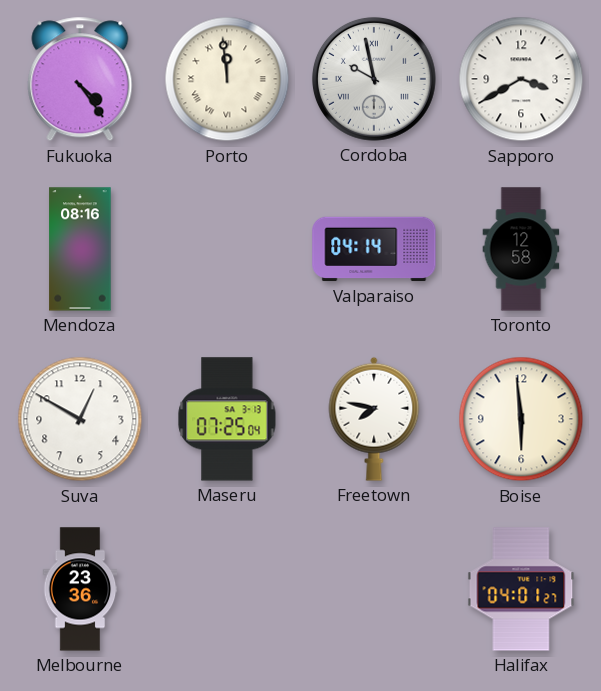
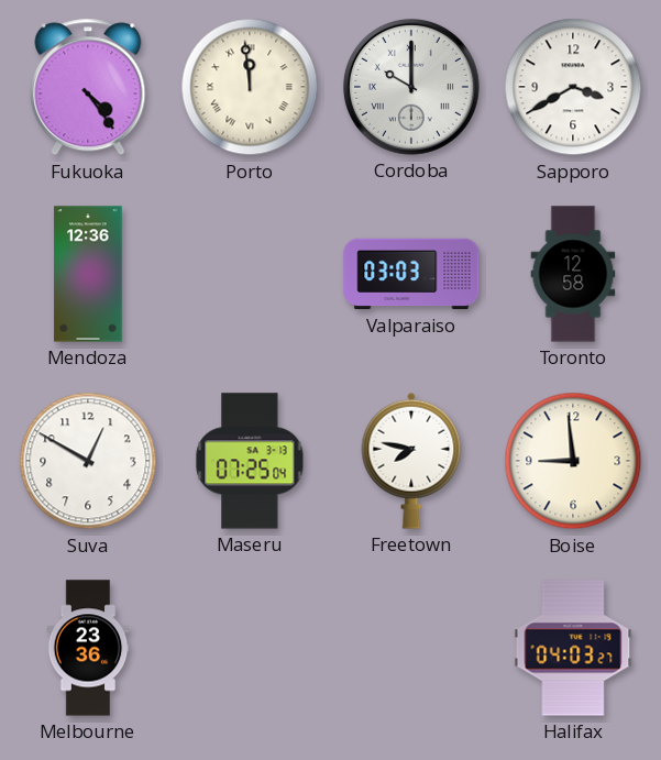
Cordoba: 9:58 -> 10:00 (411, 87)
Mendoza: 08:16 -> 12:36 (88, 274)
Valparaiso: 04:14 -> 03:03 (411, 274)
Boise: 5:59 -> 8:59 (573, 461)
Halifax: 04:01 -> 04:03 (573, 648)
